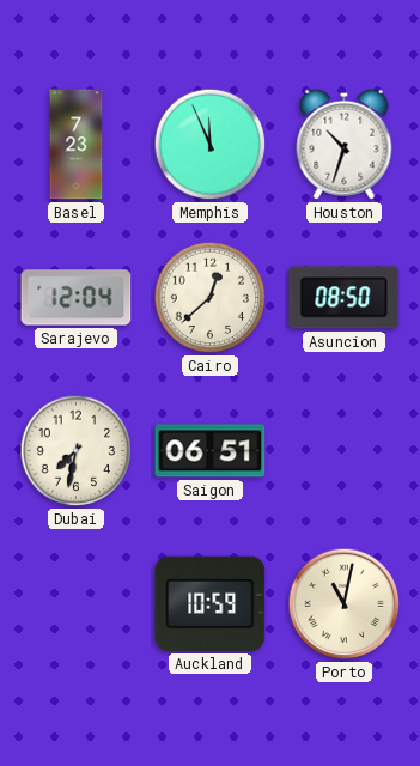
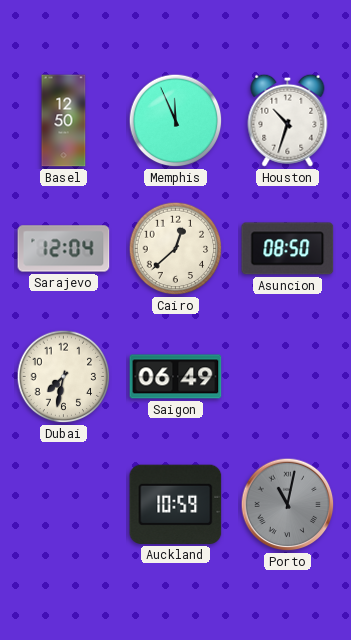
Basel: 7:23 -> 12:50 (64, 121)
Saigon: 06:51 -> 06:49 (176, 377)
Porto dial: cream -> grey (288, 505)
